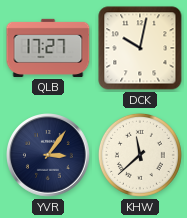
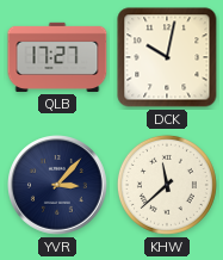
YVR: 3:06 -> 3:07 (58, 186)
